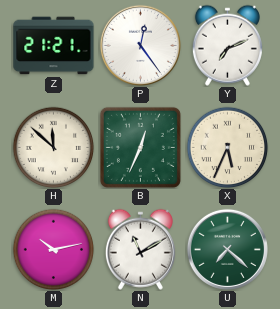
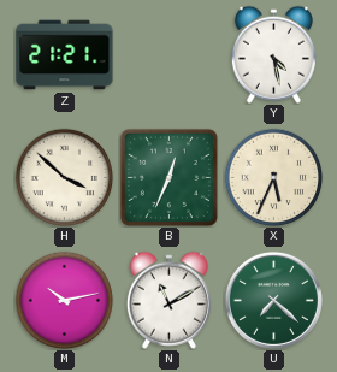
P: 12:24 -> none (140, 45)
Y: 7:11 -> 4:28 (273, 54)
H: 11:52 -> 3:52 (64, 177)
